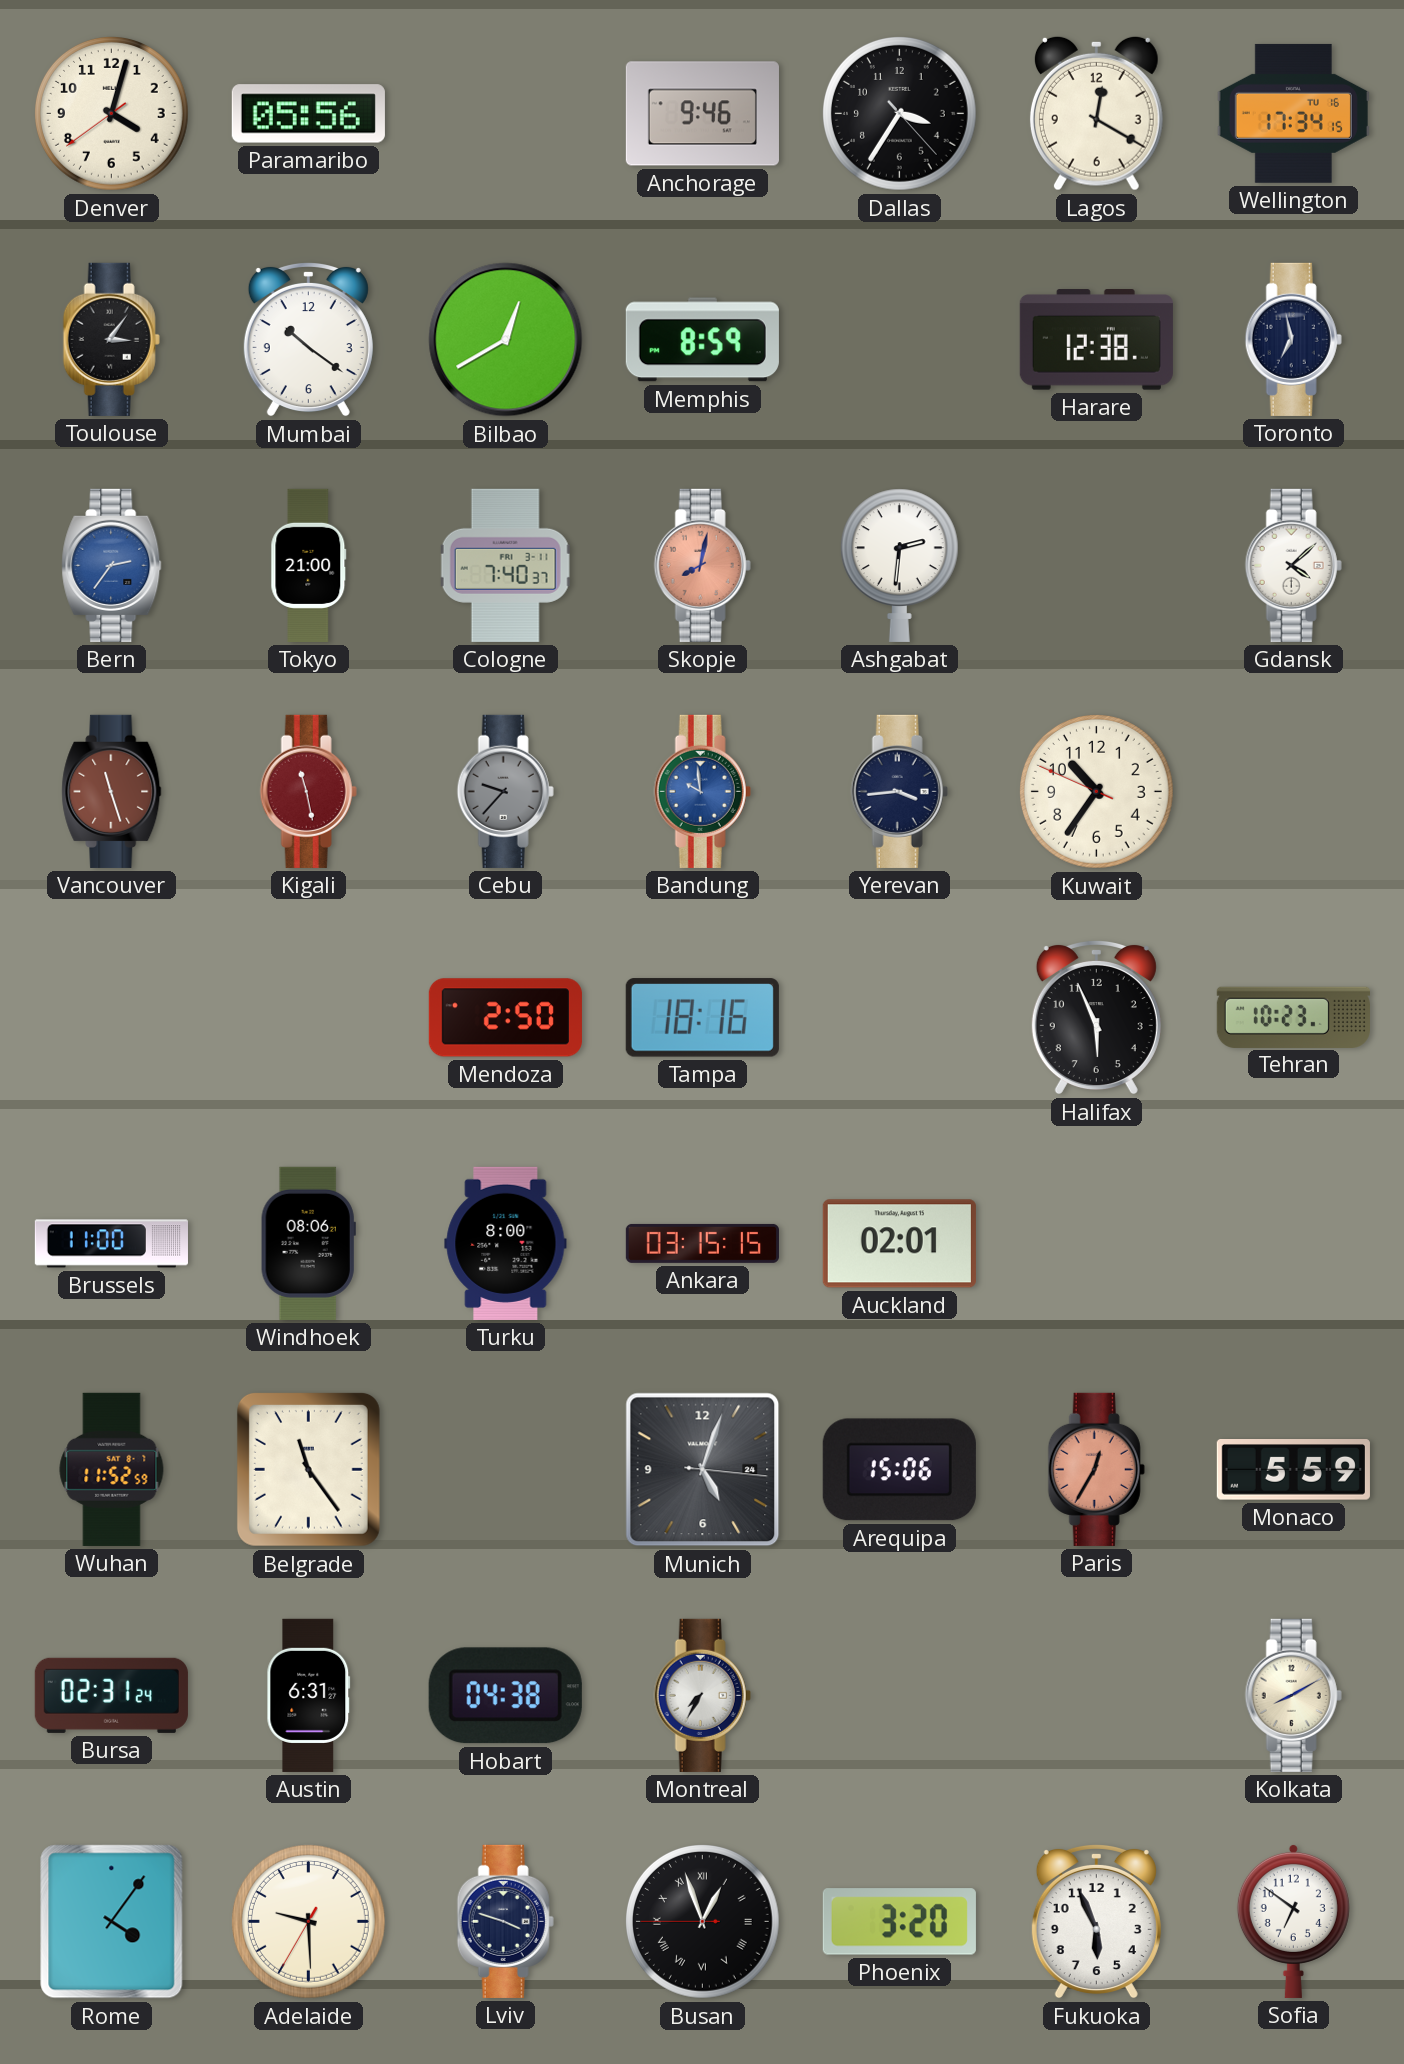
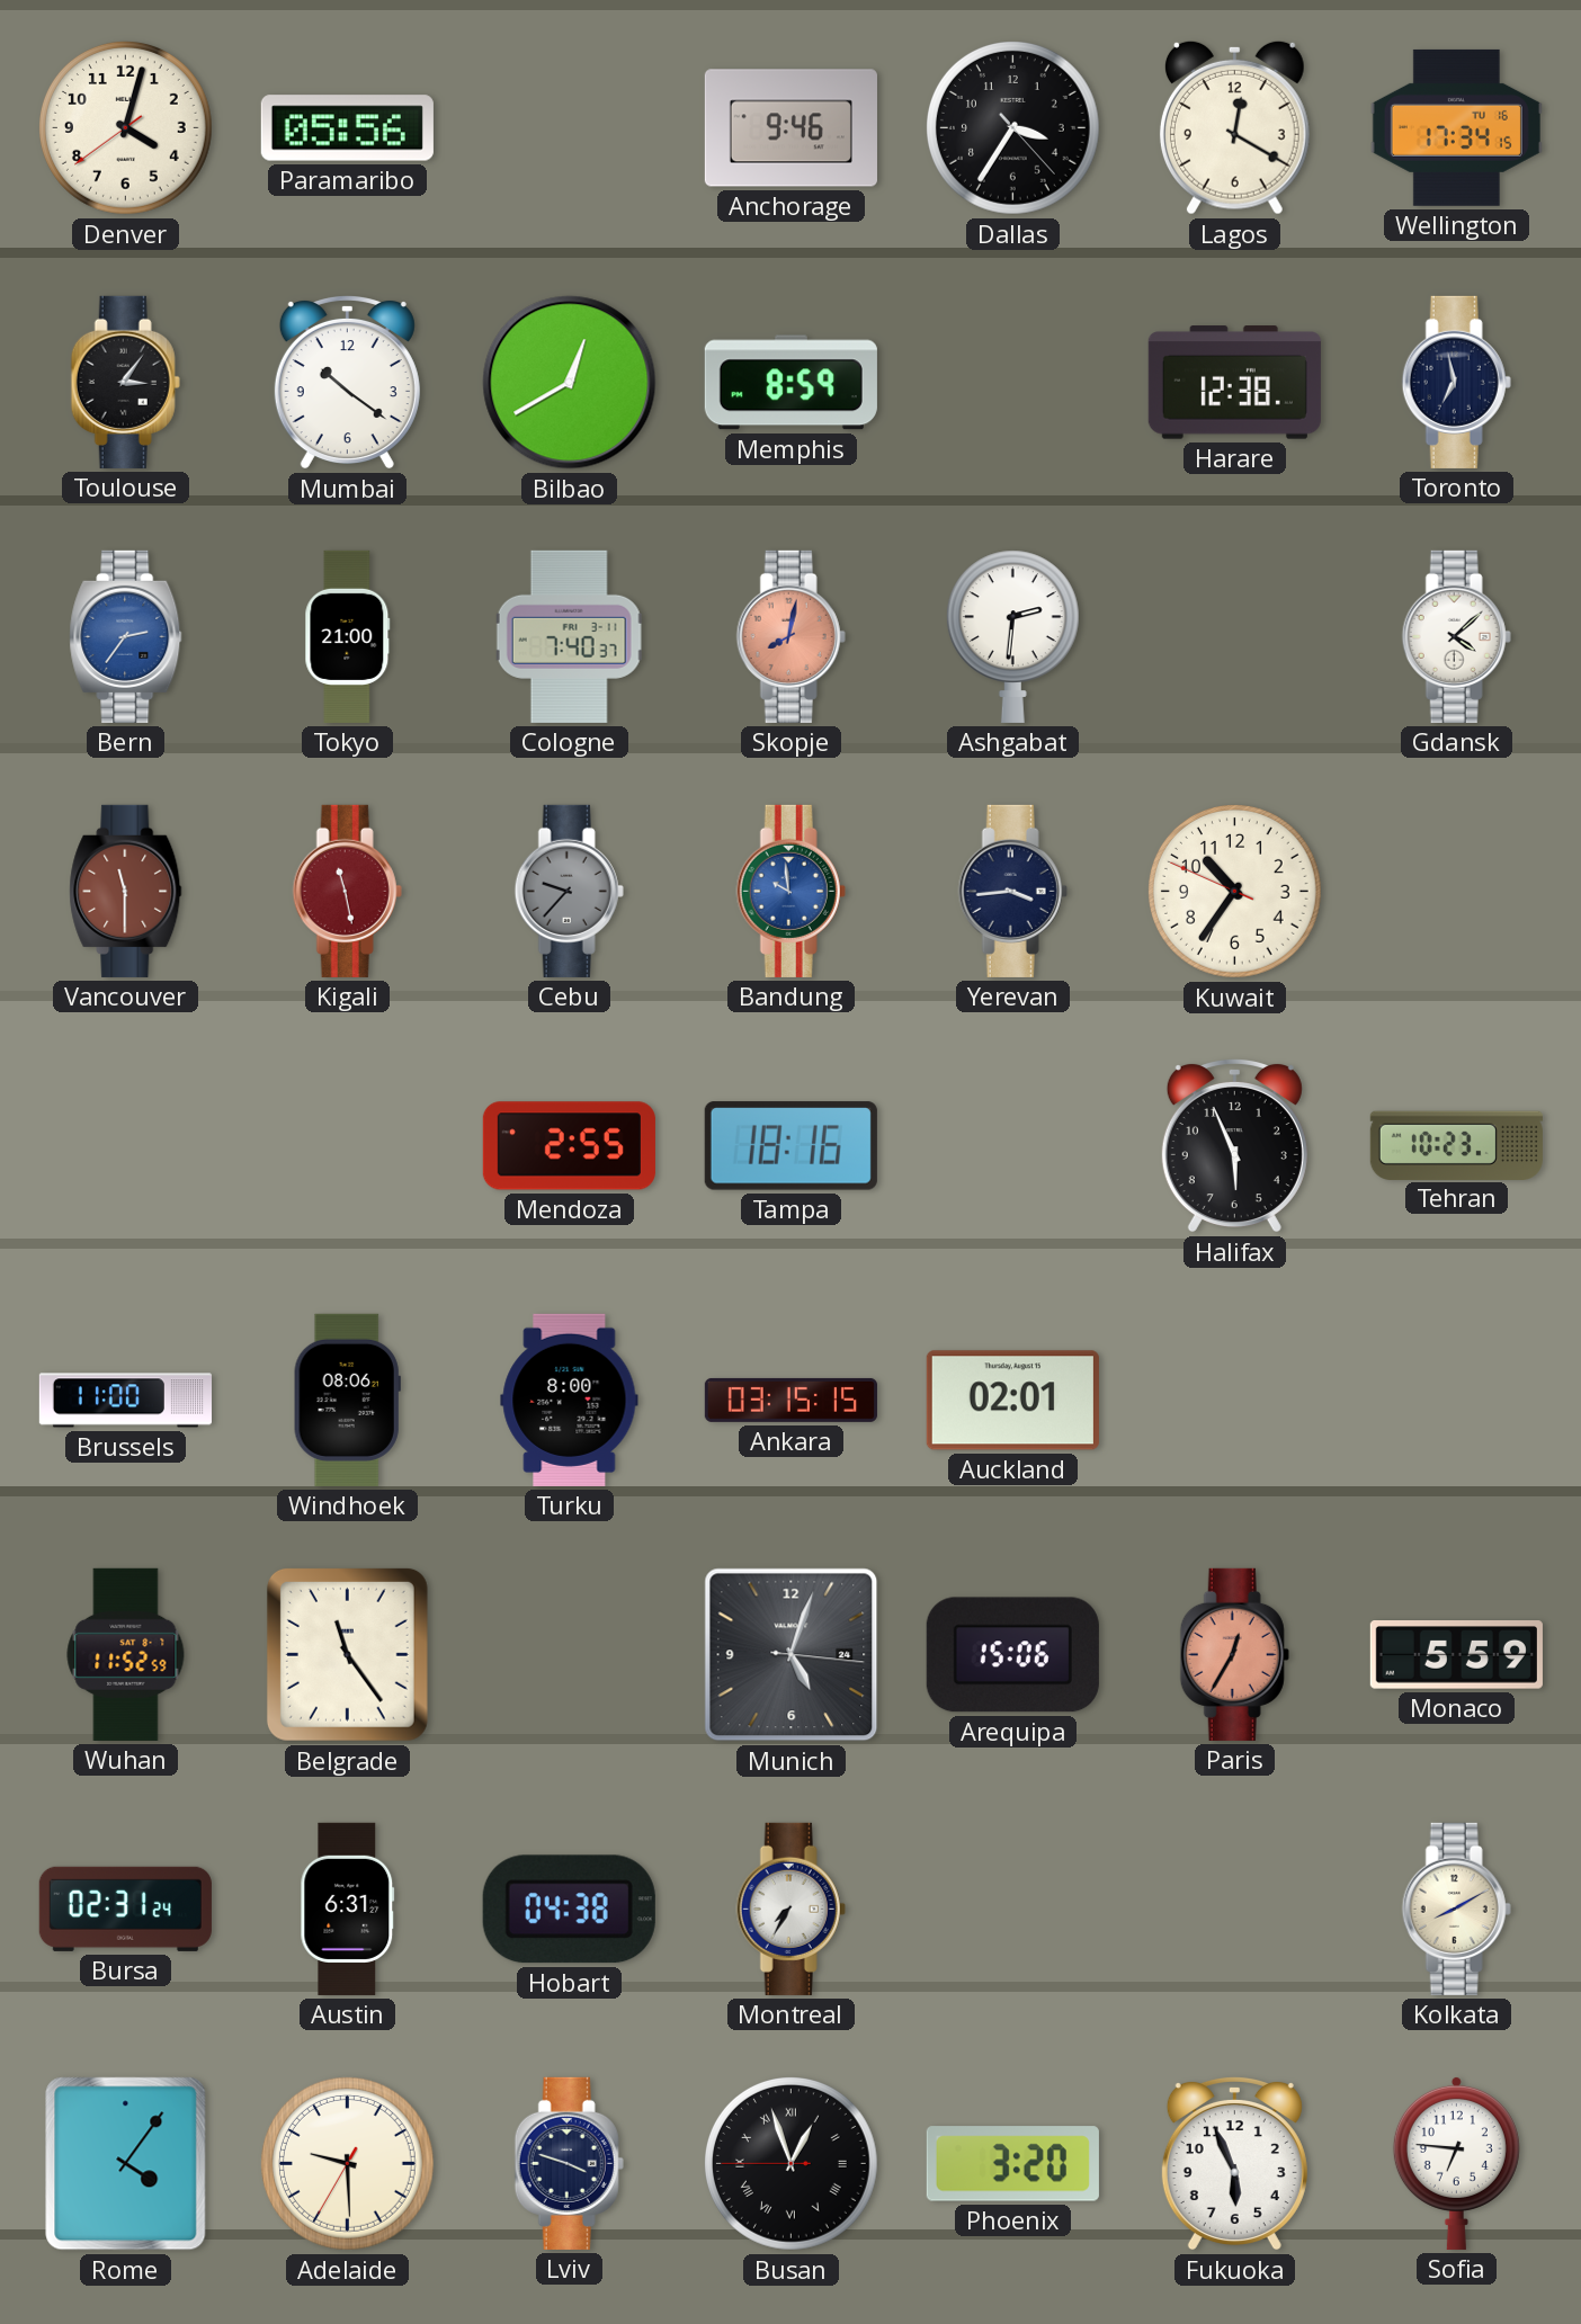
Vancouver: 11:27 -> 11:30 (126, 891)
Mendoza: 2:50 -> 2:55 (569, 1146)
Sofia: 6:51 -> 6:46 (1456, 2163)
